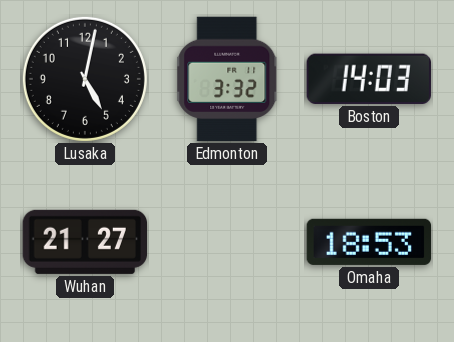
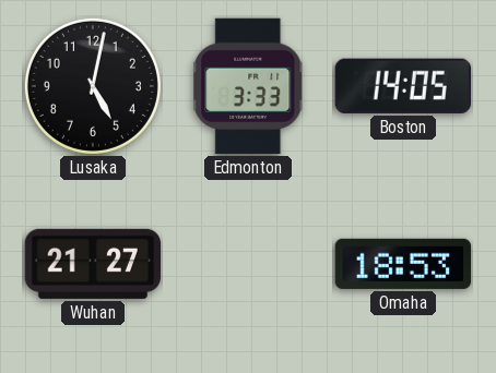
Edmonton: 3:32 -> 3:33 (248, 86)
Boston: 14:03 -> 14:05 (403, 86)
